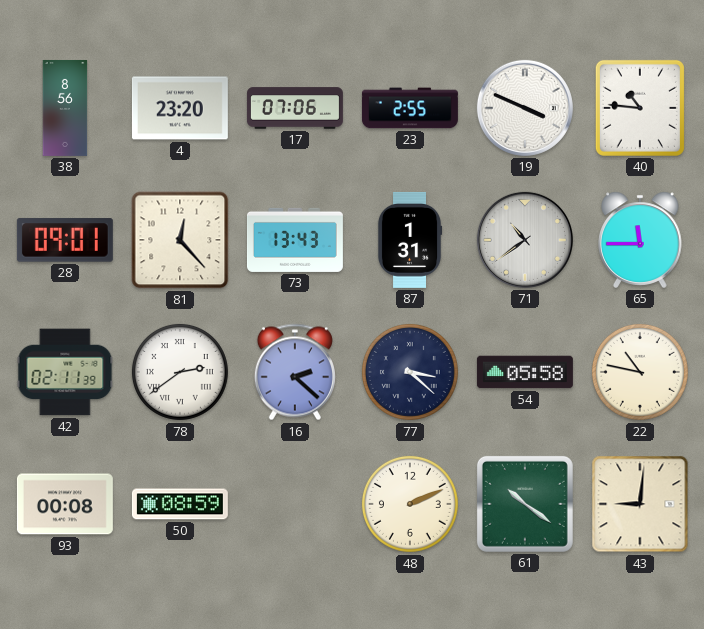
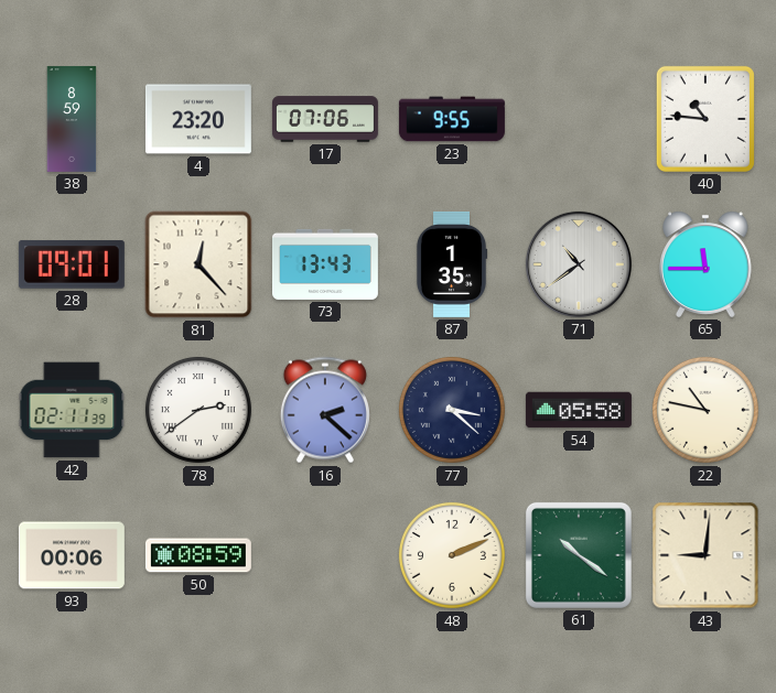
38: 8:56 -> 8:59 (72, 119)
23: 2:55 -> 9:55 (452, 119)
19: 3:49 -> none (525, 108)
87: 1:31 -> 1:35 (452, 264)
93: 00:08 -> 00:06 (72, 555)
